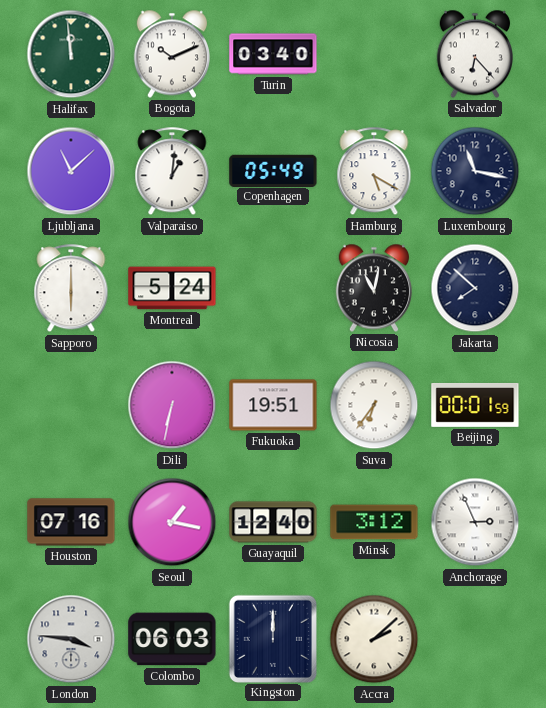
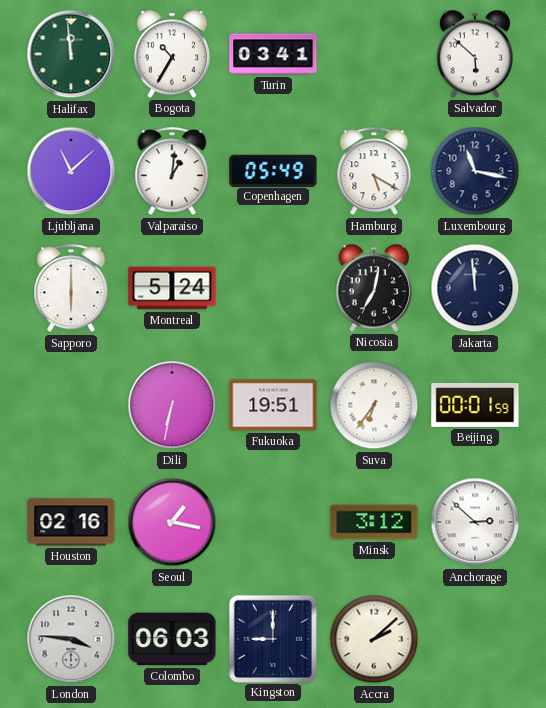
Bogota: 10:11 -> 10:35 (171, 54)
Turin: 03:40 -> 03:41 (273, 54)
Salvador: 6:23 -> 5:52 (474, 54)
Nicosia: 11:02 -> 7:02 (373, 288)
Jakarta: 7:52 -> 11:59 (475, 288)
Houston: 07:16 -> 02:16 (71, 522)
Guayaquil: 12:40 -> none (273, 522)
Anchorage: 2:56 -> 2:52 (475, 522)
Kingston: 12:00 -> 9:00 (272, 638)
